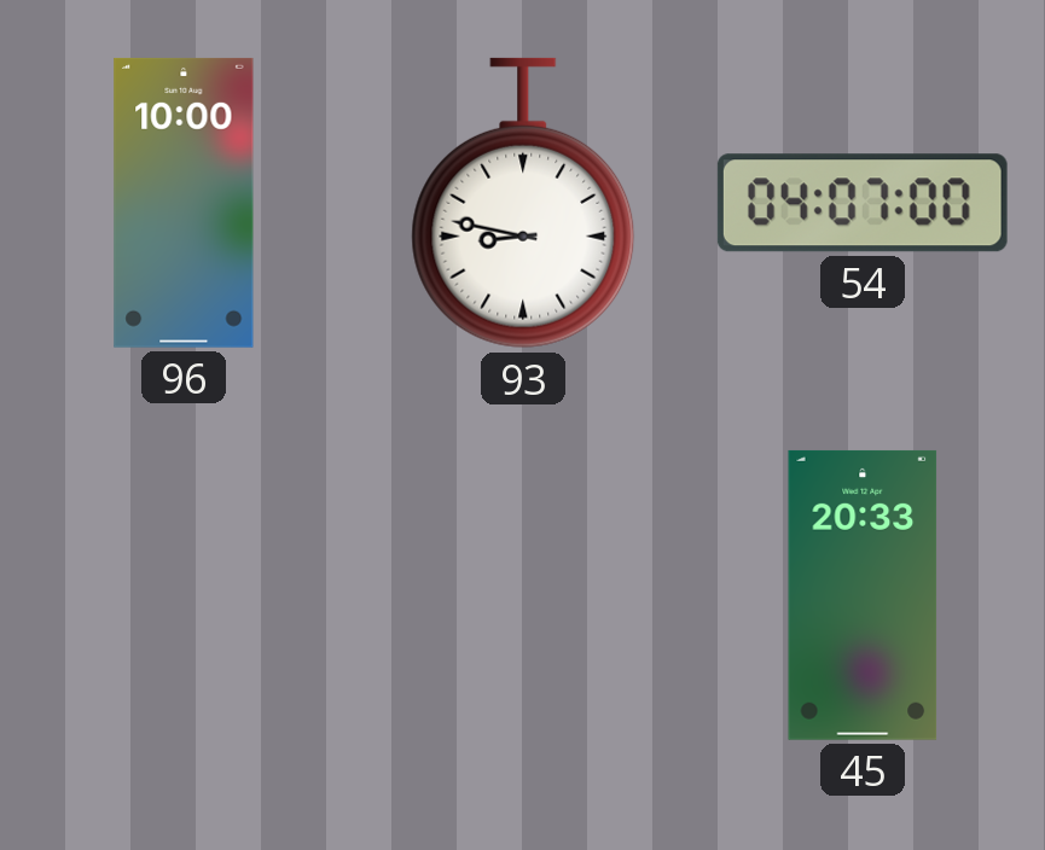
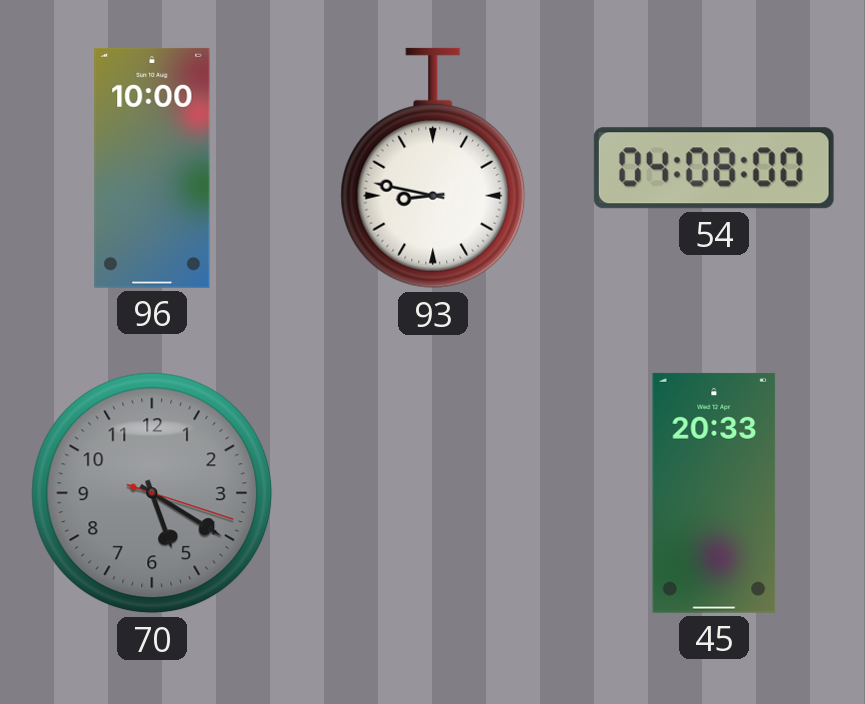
54: 04:07 -> 04:08 (714, 168)
70: none -> 5:20 (152, 493)
